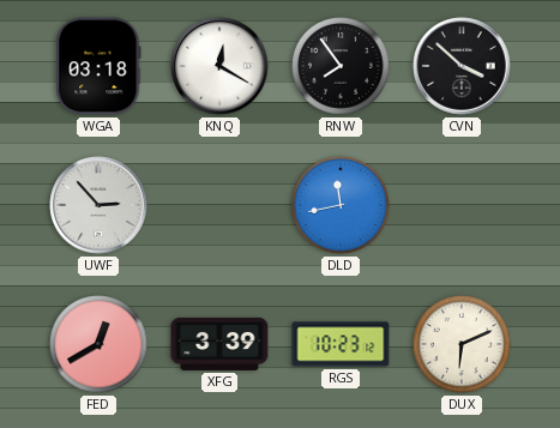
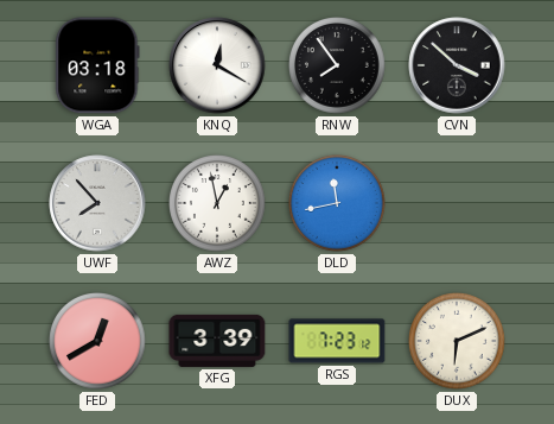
UWF: 2:53 -> 7:53 (97, 203)
AWZ: none -> 12:58 (218, 204)
RGS: 10:23 -> 7:23 (337, 341)
